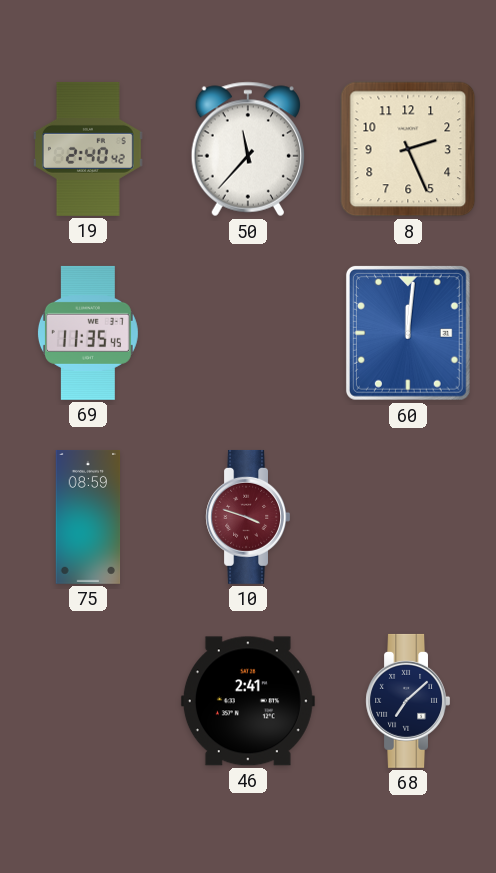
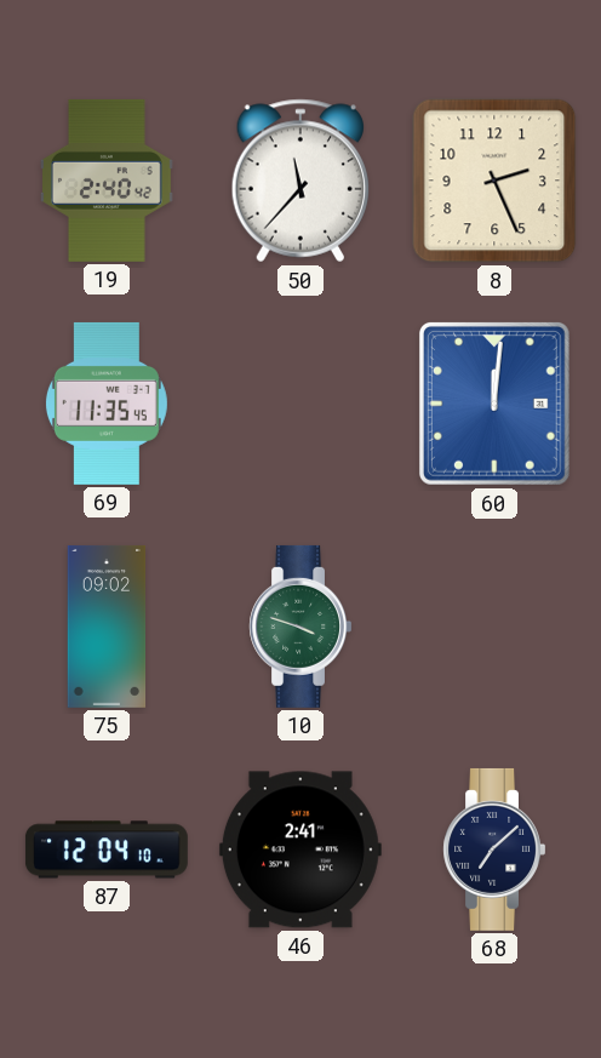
75: 08:59 -> 09:02 (107, 627)
10 dial: burgundy -> green (299, 627)
87: none -> 12:04 (107, 850)
